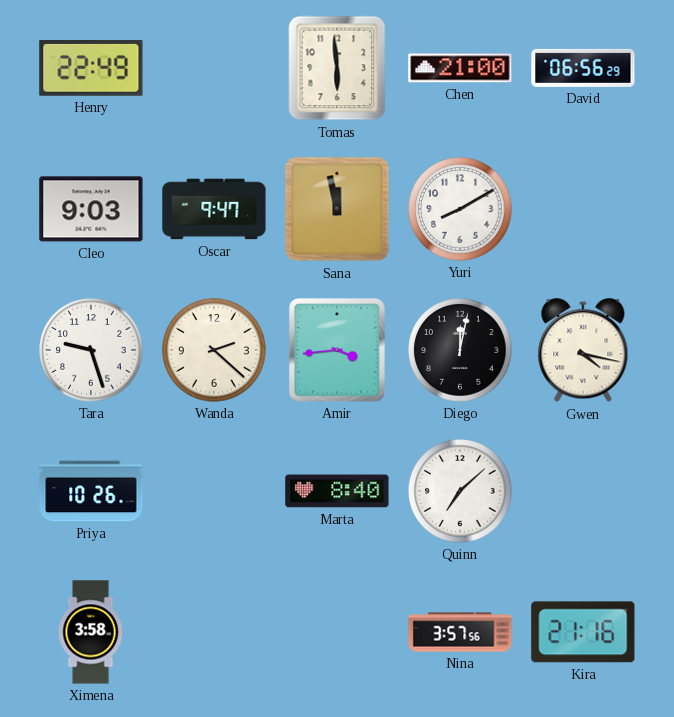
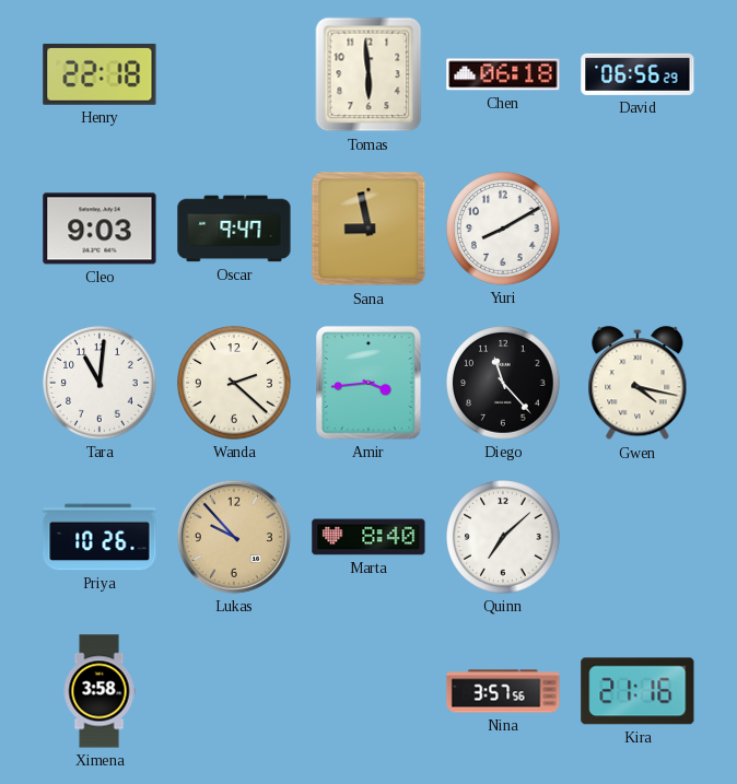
Henry: 22:49 -> 22:18 (100, 74)
Chen: 21:00 -> 06:18 (503, 74)
Sana: 11:58 -> 8:58 (368, 229)
Tara: 9:27 -> 11:01 (100, 383)
Diego: 12:02 -> 11:23 (503, 383)
Lukas: none -> 9:53 (234, 537)
